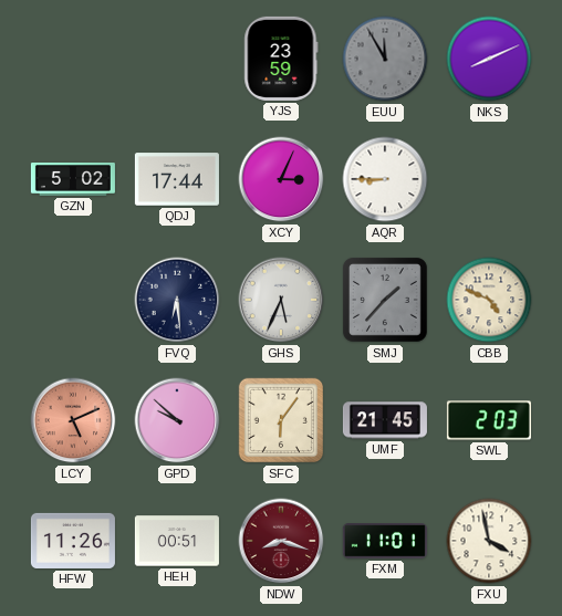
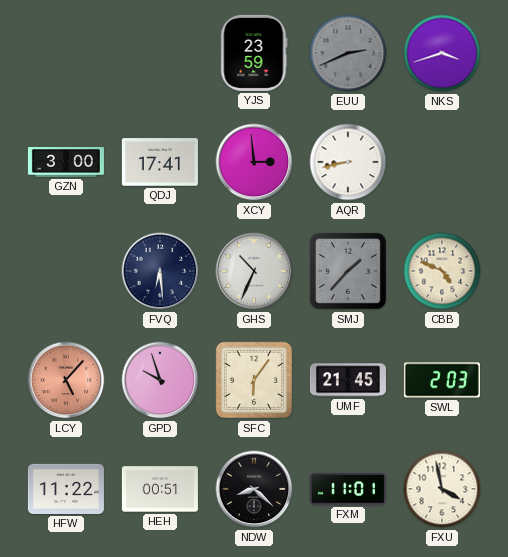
EUU: 11:55 -> 2:41 (348, 53)
NKS: 8:11 -> 3:42 (442, 53)
GZN: 5:02 -> 3:00 (66, 162)
QDJ: 17:44 -> 17:41 (160, 162)
XCY: 3:04 -> 2:59 (254, 162)
AQR: 8:45 -> 8:43 (348, 162)
GHS: 5:34 -> 10:34 (254, 271)
LCY: 5:11 -> 5:07 (66, 380)
GPD: 9:52 -> 9:57 (160, 380)
HFW: 11:26 -> 11:22 (66, 489)
NDW: 8:18 -> 8:22 (254, 489)
NDW dial: burgundy -> black (254, 489)
